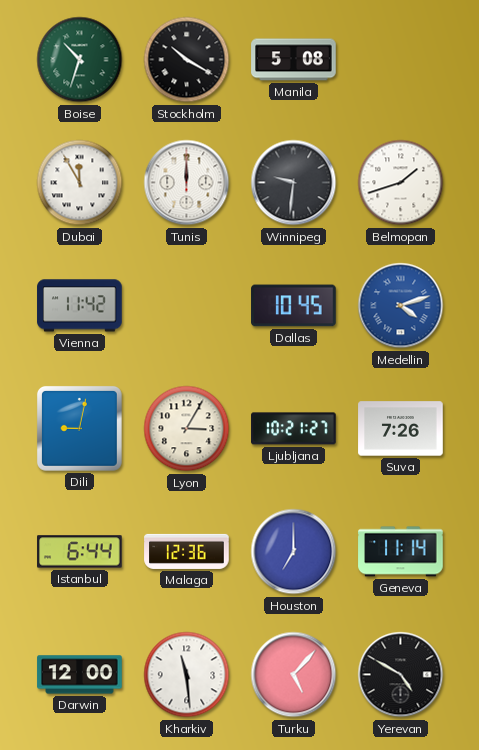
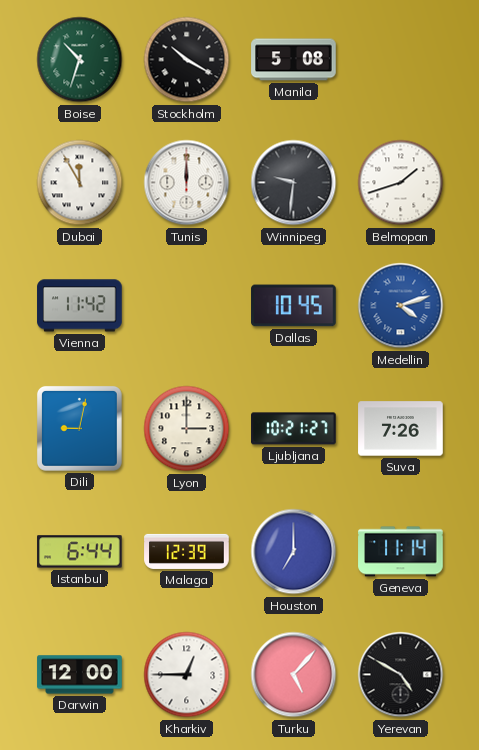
Lyon: 3:05 -> 3:00 (187, 429)
Malaga: 12:36 -> 12:39 (187, 551)
Kharkiv: 11:29 -> 12:45 (187, 675)
